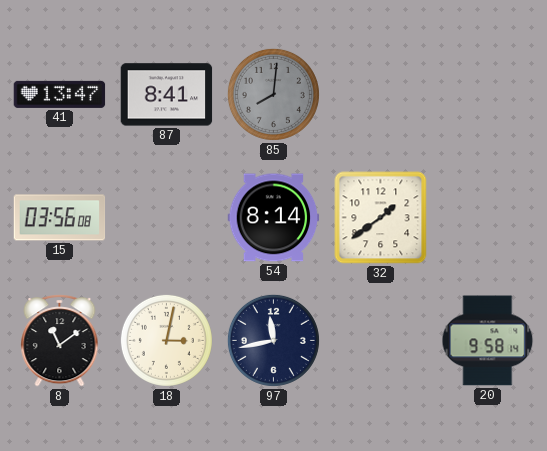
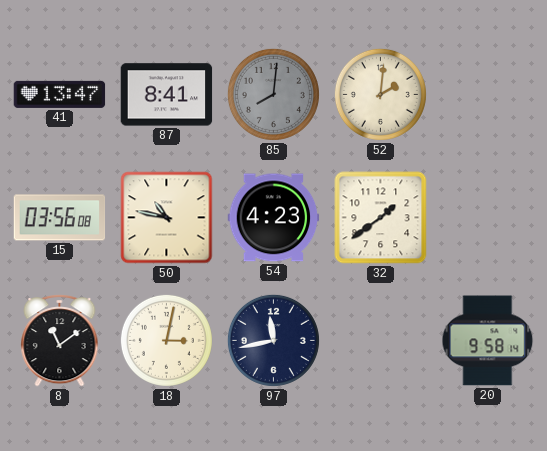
52: none -> 2:01 (380, 94)
50: none -> 10:47 (167, 218)
54: 8:14 -> 4:23 (274, 218)
